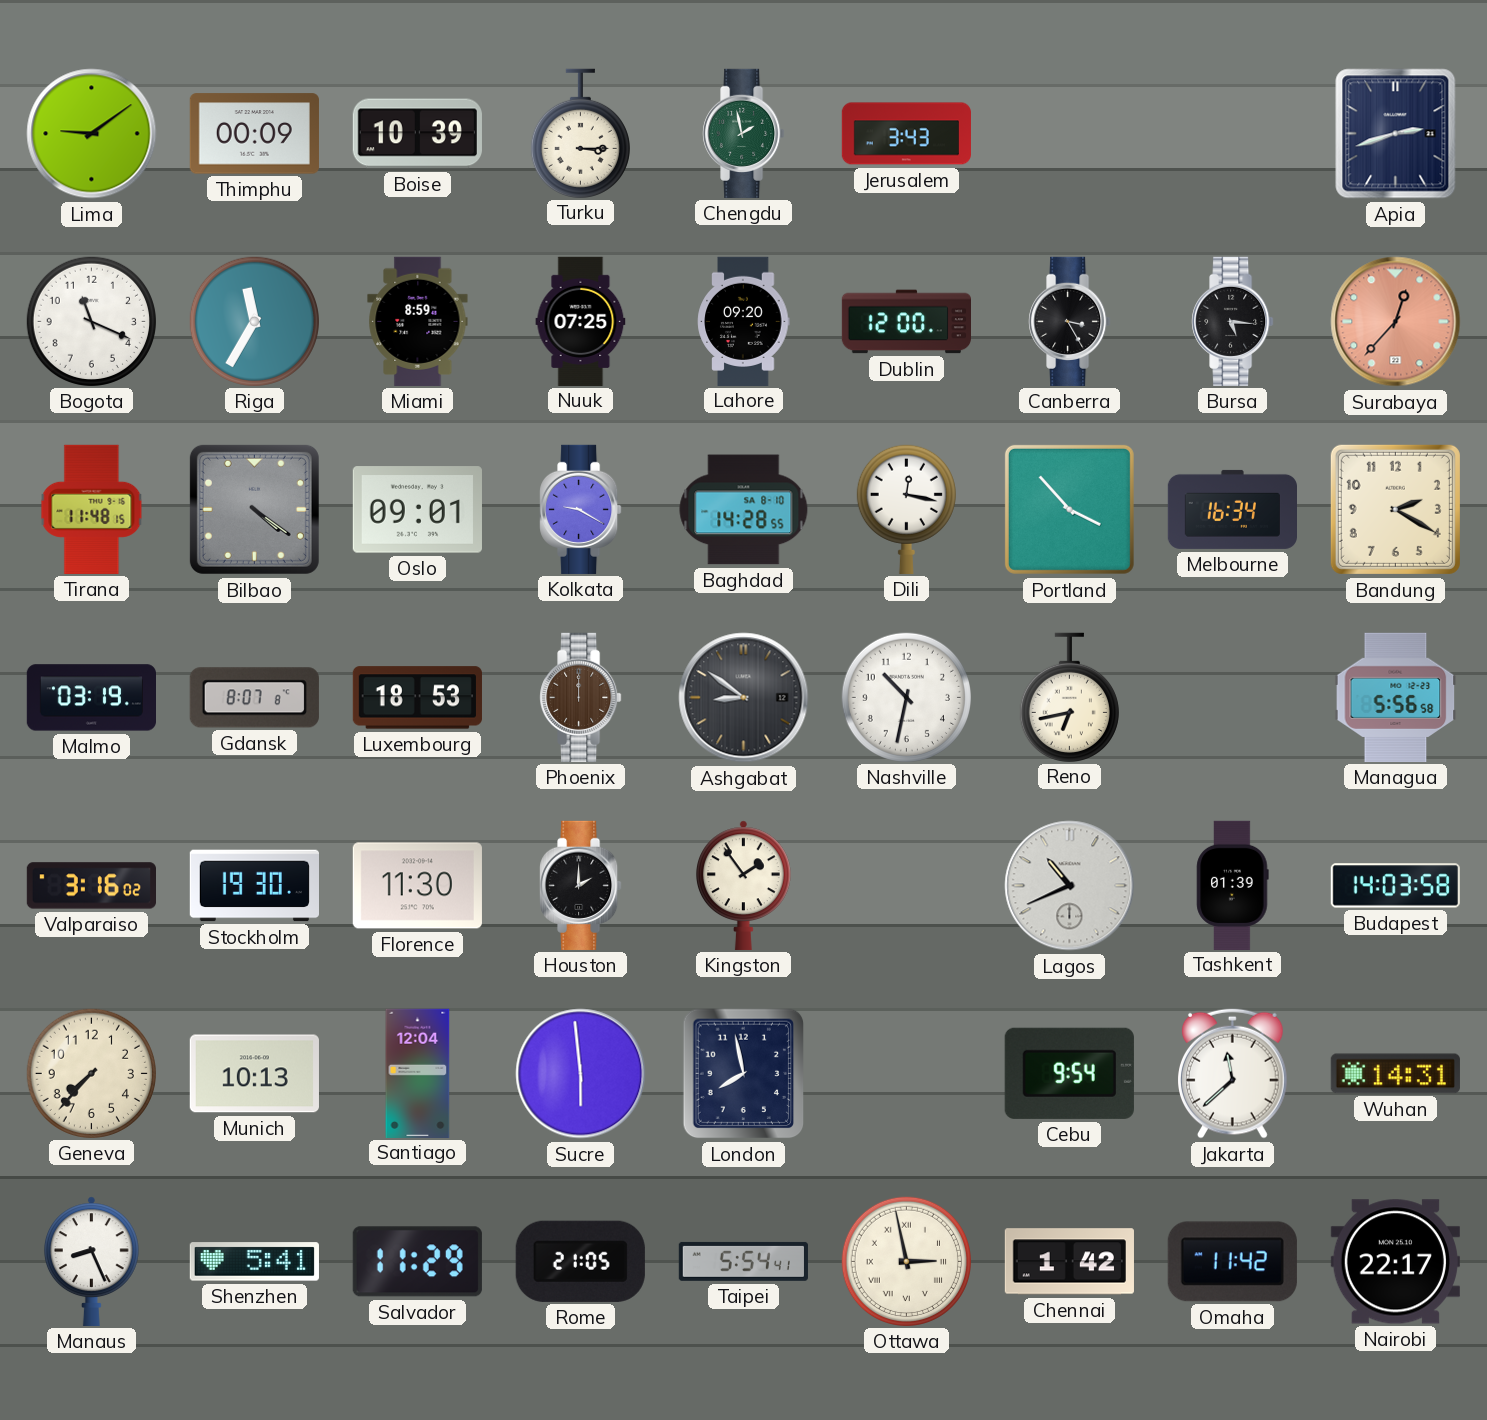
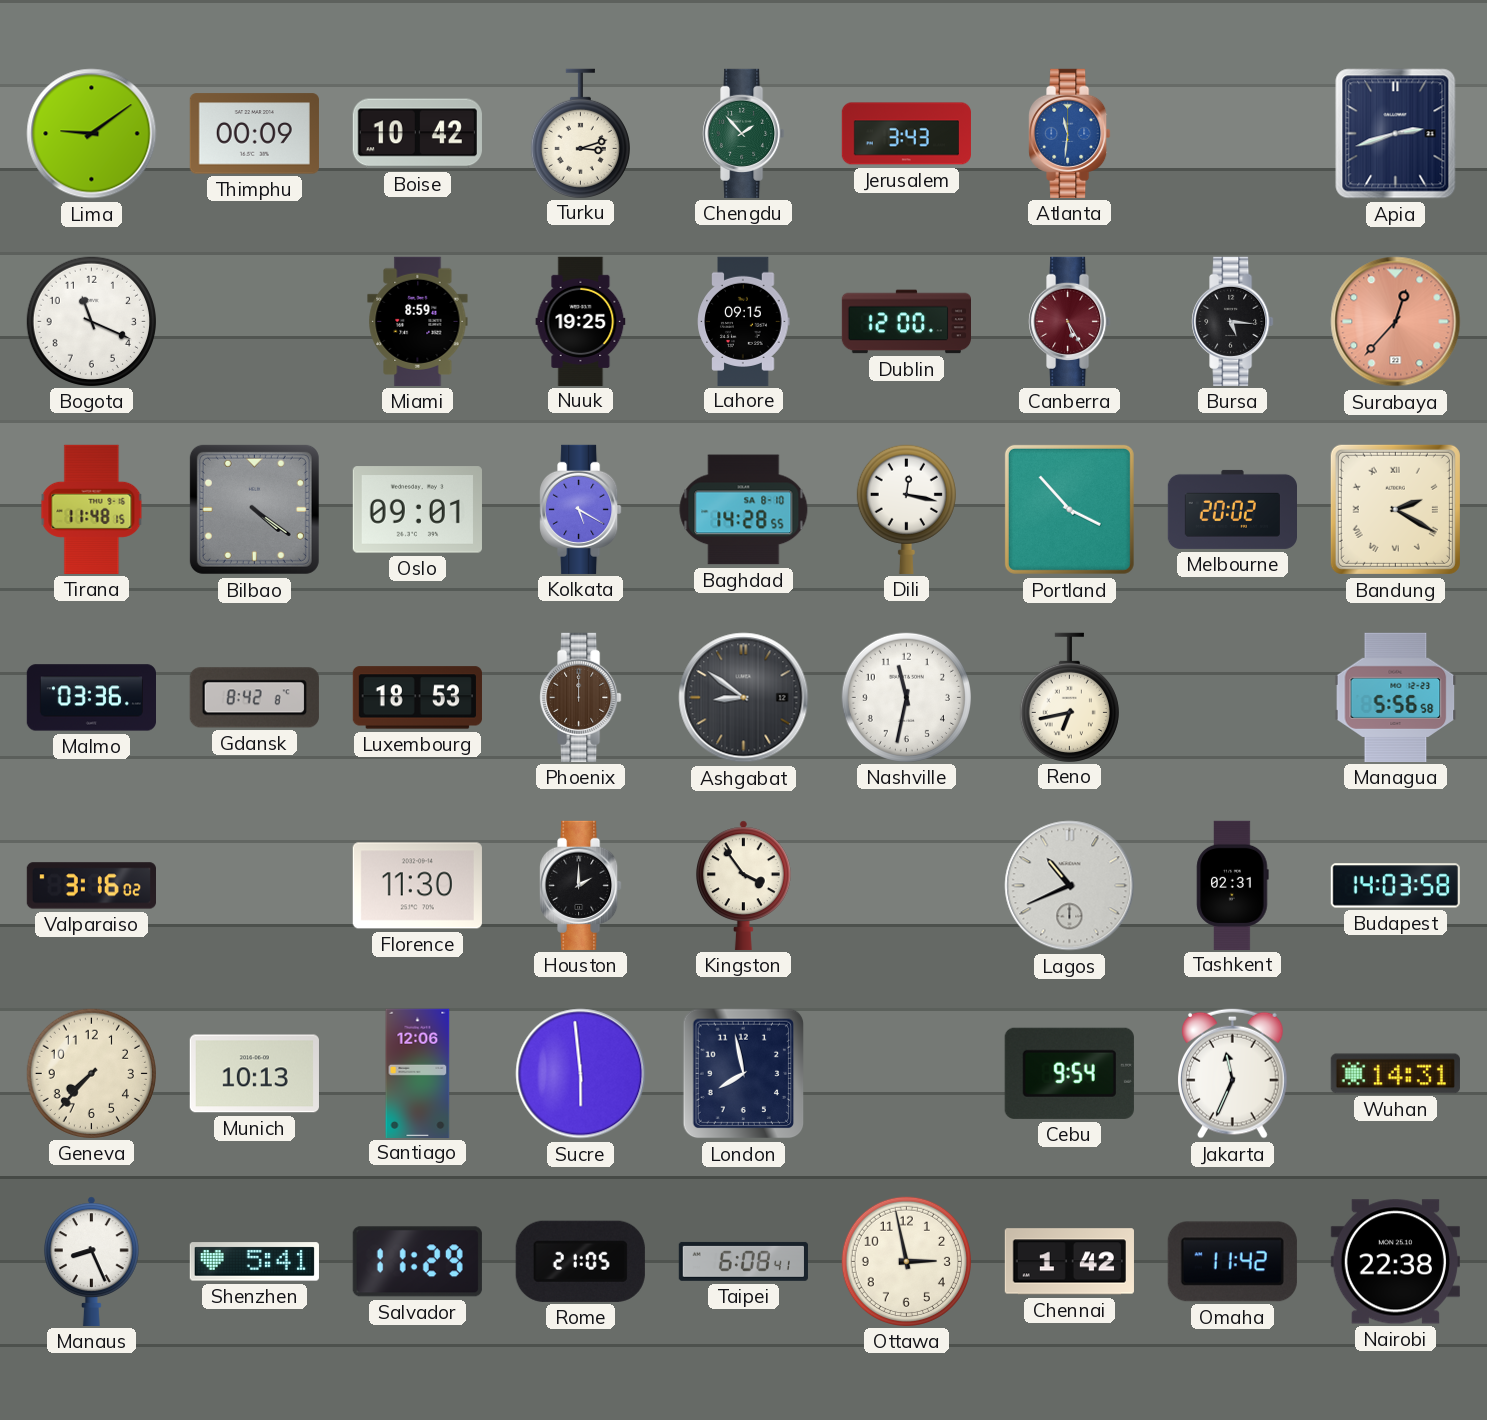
Boise: 10:39 -> 10:42 (417, 134)
Turku: 3:15 -> 3:12 (580, 133)
Chengdu: 1:58 -> 1:53 (744, 133)
Atlanta: none -> 11:31 (1070, 133)
Riga: 11:35 -> none (254, 321)
Nuuk: 07:25 -> 19:25 (581, 321)
Lahore: 09:20 -> 09:15 (744, 321)
Canberra: 3:25 -> 5:25 (1070, 321)
Canberra dial: black -> burgundy (1070, 321)
Kolkata: 9:20 -> 5:20 (581, 509)
Melbourne: 16:34 -> 20:02 (1232, 509)
Bandung numerals: Arabic -> Roman (1395, 509)
Malmo: 03:19 -> 03:36 (91, 698)
Gdansk: 8:07 -> 8:42 (254, 698)
Nashville: 10:32 -> 11:32 (906, 697)
Stockholm: 19:30 -> none (254, 886)
Kingston: 1:54 -> 3:54 (743, 885)
Tashkent: 01:39 -> 02:31 (1233, 885)
Santiago: 12:04 -> 12:06 (418, 1073)
Jakarta: 11:38 -> 11:34 (1233, 1073)
Taipei: 5:54 -> 6:08 (743, 1261)
Ottawa numerals: Roman -> Arabic (906, 1261)
Nairobi: 22:17 -> 22:38 (1395, 1262)
